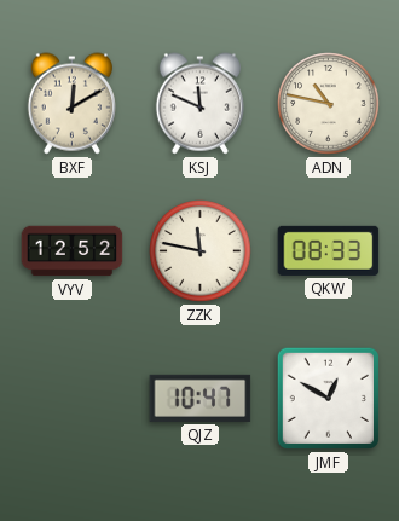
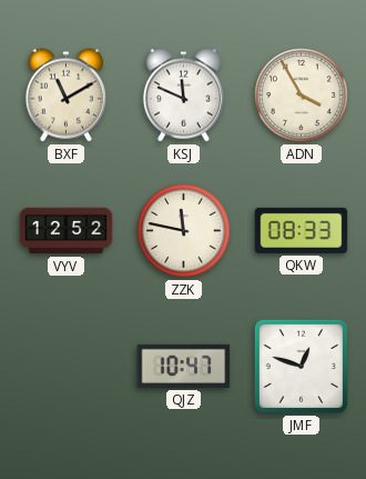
BXF: 12:10 -> 11:10 (65, 96)
ADN: 10:47 -> 3:55 (302, 96)
JMF: 12:50 -> 12:48 (301, 366)
